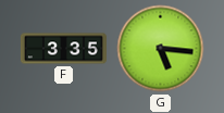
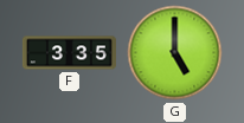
G: 5:16 -> 5:00 (175, 53)
